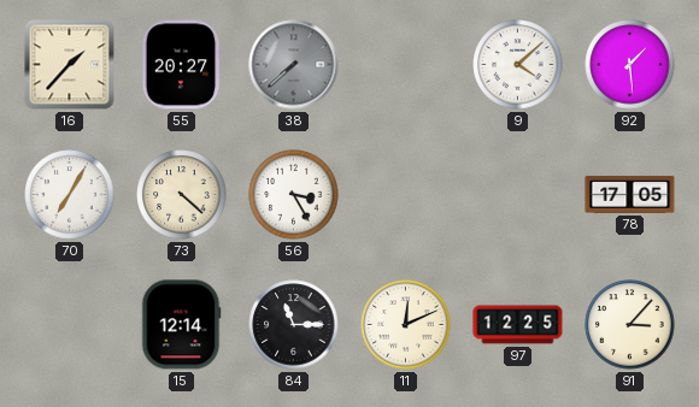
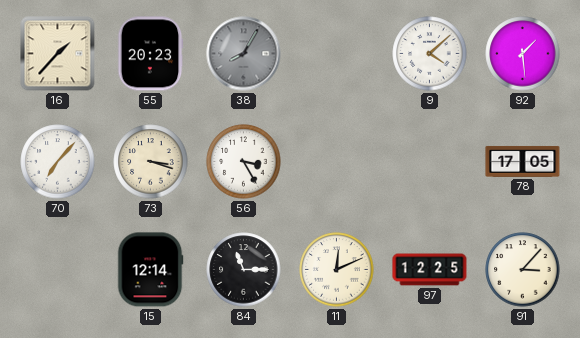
55: 20:27 -> 20:23 (150, 54)
38: 7:38 -> 8:05 (244, 54)
70: 7:05 -> 7:07 (58, 162)
73: 4:22 -> 3:18 (151, 162)
